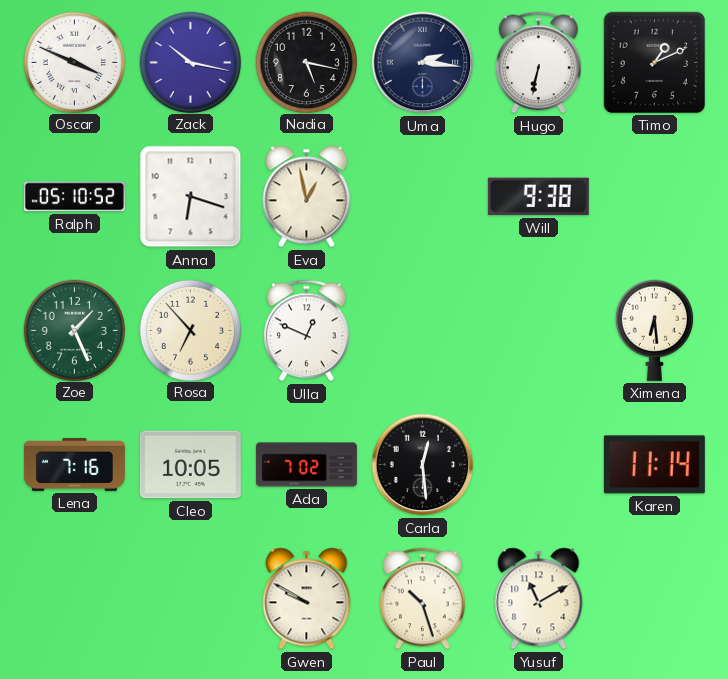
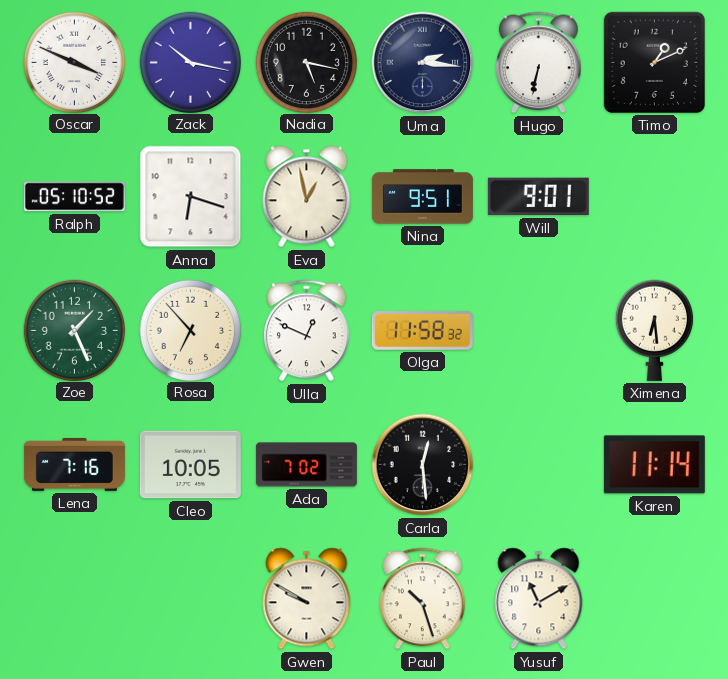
Nina: none -> 9:51 (422, 197)
Will: 9:38 -> 9:01 (538, 197)
Olga: none -> 11:58 (422, 331)
